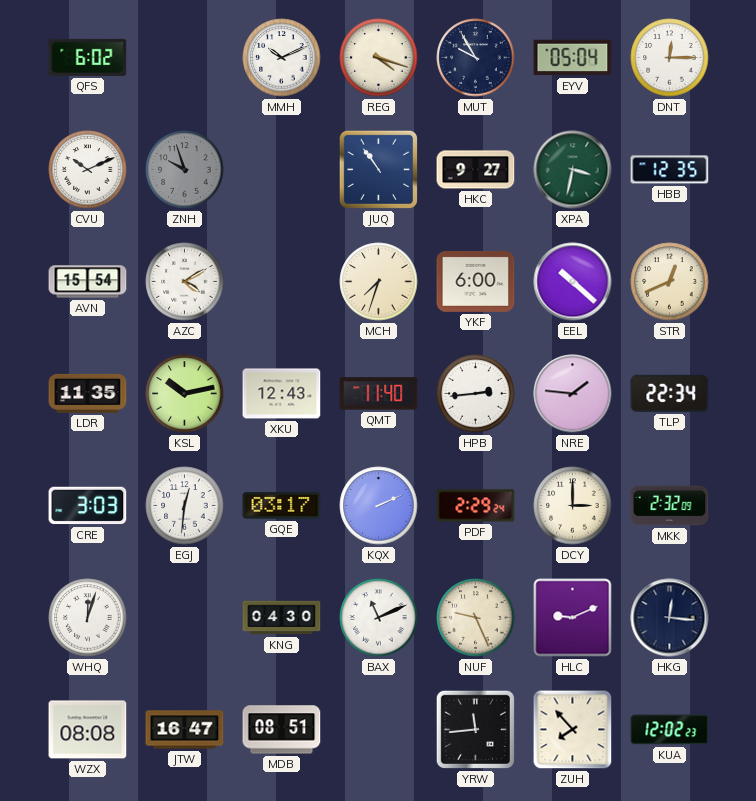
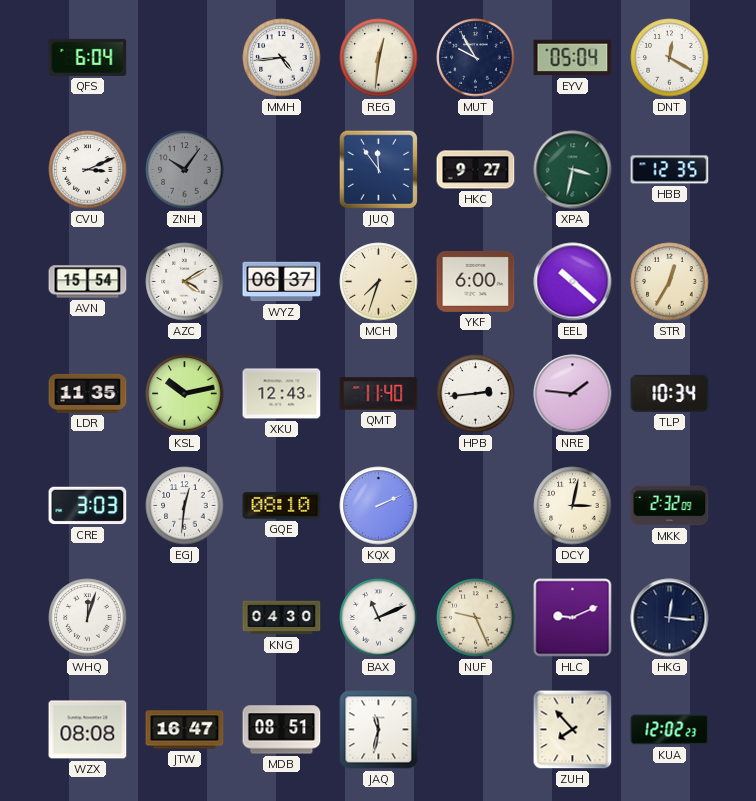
QFS: 6:02 -> 6:04 (88, 57)
MMH: 10:11 -> 4:44 (282, 58)
REG: 4:18 -> 12:31 (379, 58)
DNT: 12:15 -> 12:20 (670, 58)
CVU: 10:11 -> 3:11 (88, 170)
ZNH: 9:57 -> 10:06 (185, 170)
JUQ: 10:54 -> 11:54 (378, 169)
WYZ: none -> 06:37 (282, 282)
STR: 12:41 -> 12:35 (670, 282)
TLP: 22:34 -> 10:34 (670, 393)
GQE: 03:17 -> 08:10 (282, 506)
PDF: 2:29 -> none (476, 506)
DCY: 3:00 -> 3:02 (573, 506)
JAQ: none -> 11:32 (379, 730)
YRW: 11:44 -> none (475, 729)
